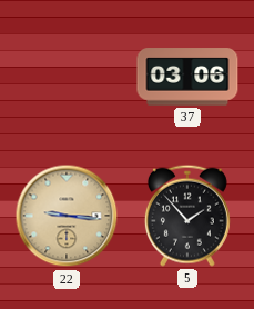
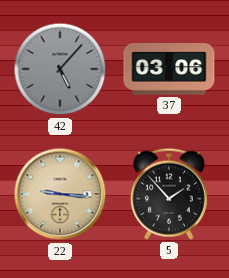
42: none -> 5:07 (60, 69)
